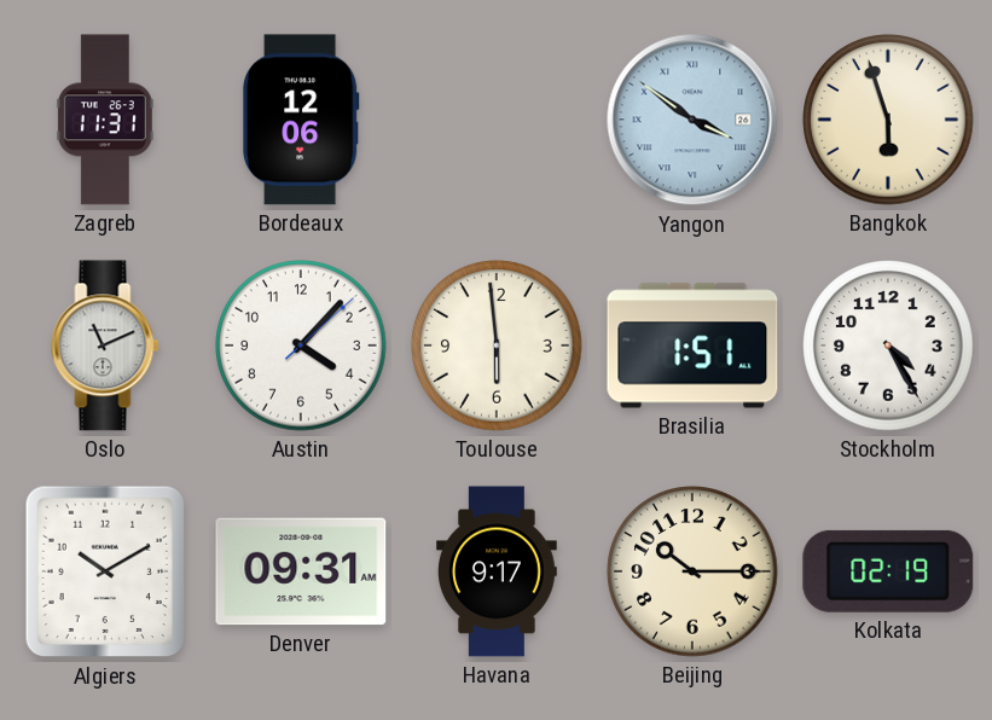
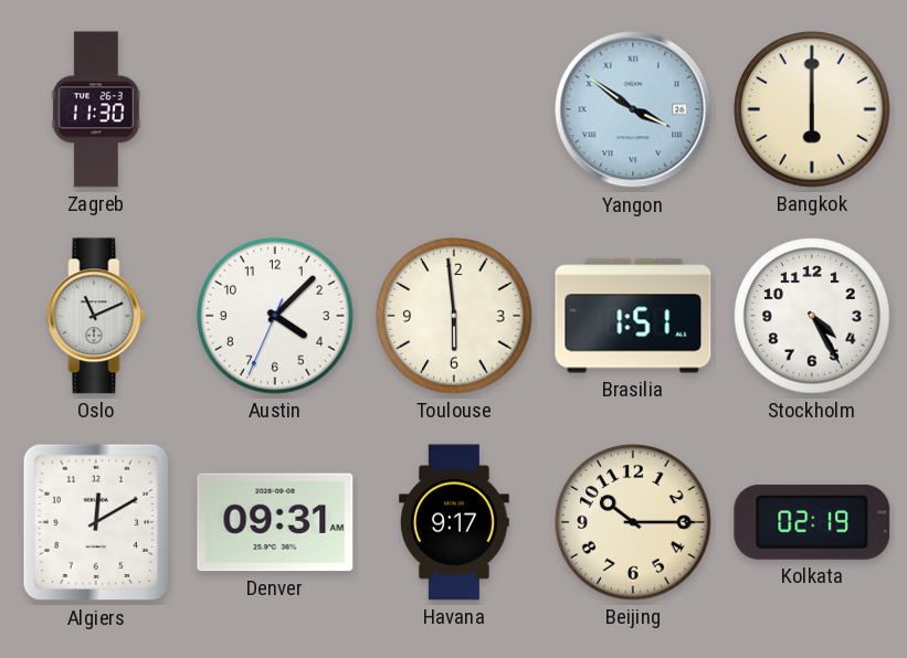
Zagreb: 11:31 -> 11:30 (96, 109)
Bordeaux: 12:06 -> none (301, 120)
Bangkok: 5:57 -> 6:00 (812, 109)
Austin: 4:07:08 -> 4:07:34 (275, 316)
Algiers: 10:10 -> 12:10 (96, 522)
